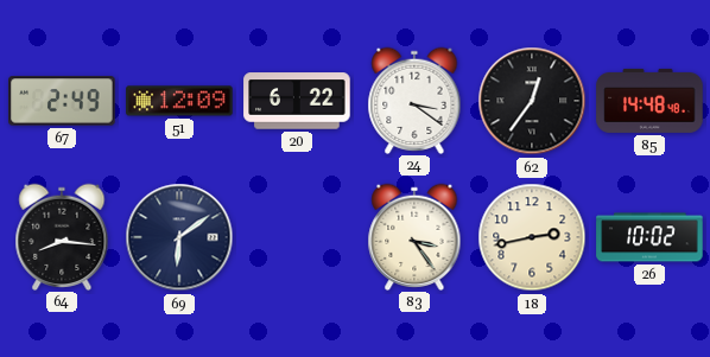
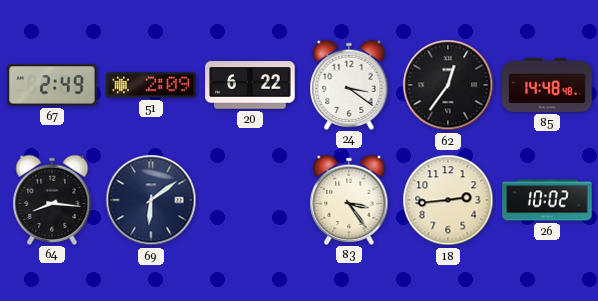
51: 12:09 -> 2:09 (151, 85)
18: 2:43 -> 2:44 (448, 200)
